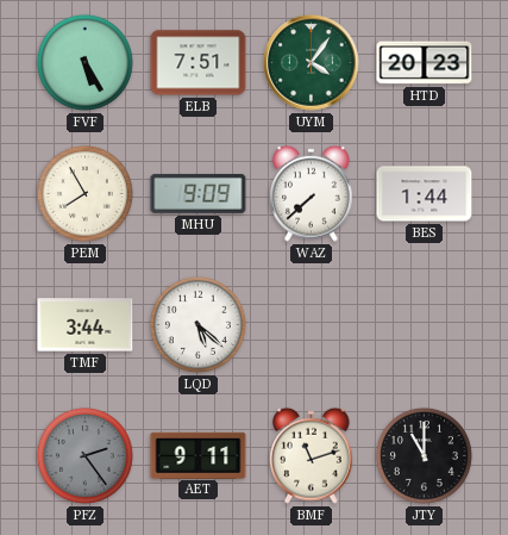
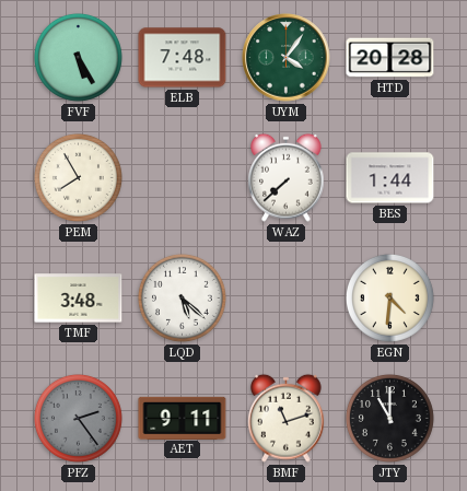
ELB: 7:51 -> 7:48 (183, 58)
HTD: 20:23 -> 20:28 (390, 58)
MHU: 9:09 -> none (199, 193)
TMF: 3:44 -> 3:48 (79, 299)
EGN: none -> 4:31 (389, 297)
